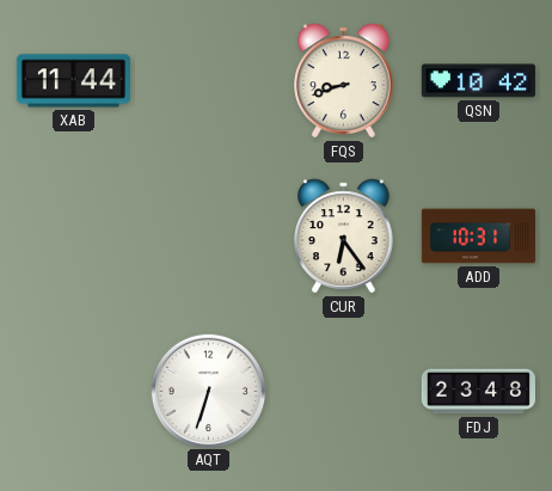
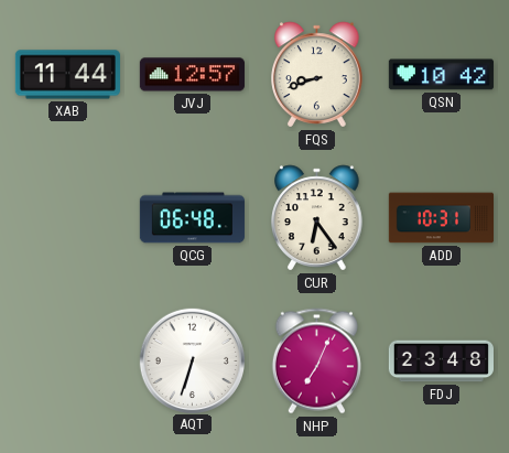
JVJ: none -> 12:57 (192, 75)
QCG: none -> 06:48 (192, 218)
NHP: none -> 7:04 (316, 362)
